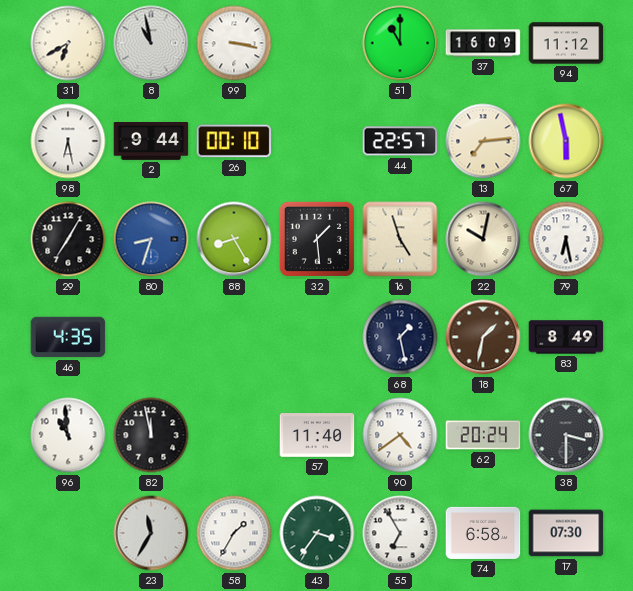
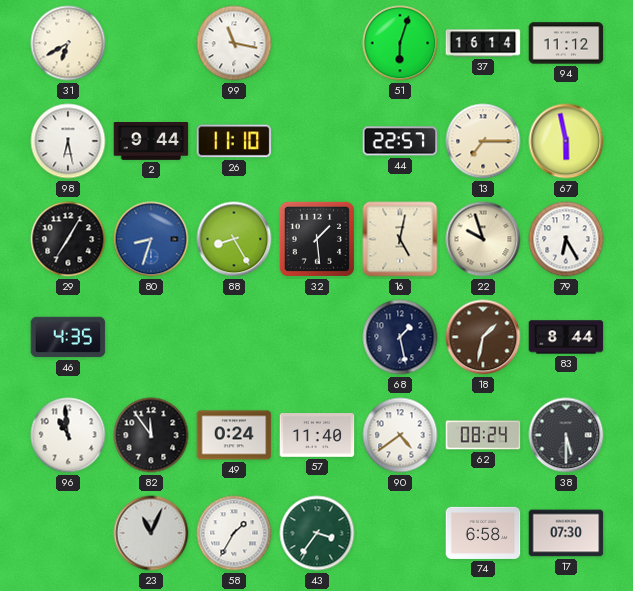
8: 10:58 -> none (151, 43)
99: 3:17 -> 11:17 (234, 43)
51: 11:00 -> 6:03 (400, 43)
37: 16:09 -> 16:14 (483, 43)
26: 00:10 -> 11:10 (234, 141)
13: 7:14 -> 7:15 (483, 141)
16: 4:57 -> 5:02 (400, 239)
22: 10:02 -> 9:57 (483, 239)
79: 6:28 -> 6:25 (566, 239)
83: 8:49 -> 8:44 (566, 337)
82: 11:58 -> 11:54 (151, 435)
49: none -> 0:24 (234, 435)
62: 20:24 -> 08:24 (483, 435)
38: 3:30 -> 5:30 (566, 435)
23: 11:35 -> 11:04 (151, 533)
55: 6:55 -> none (400, 533)
